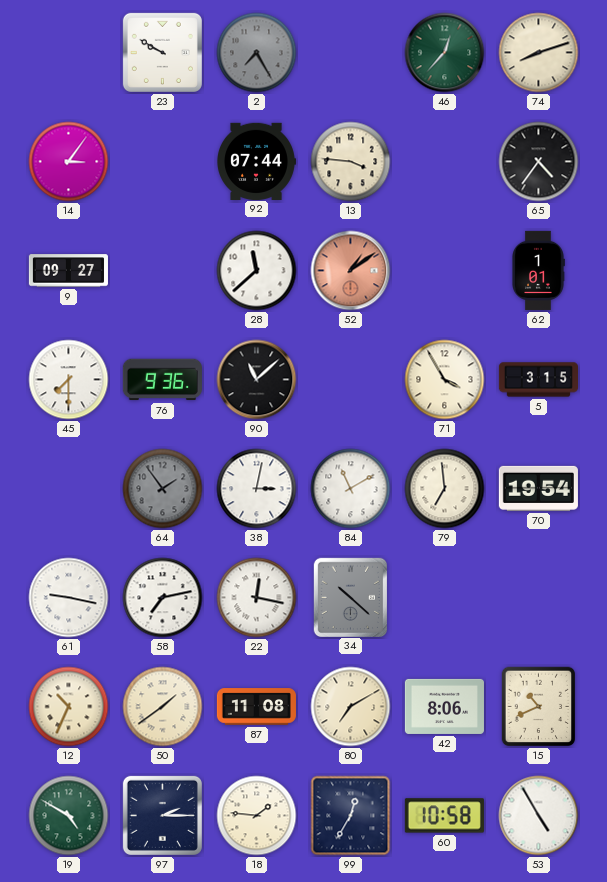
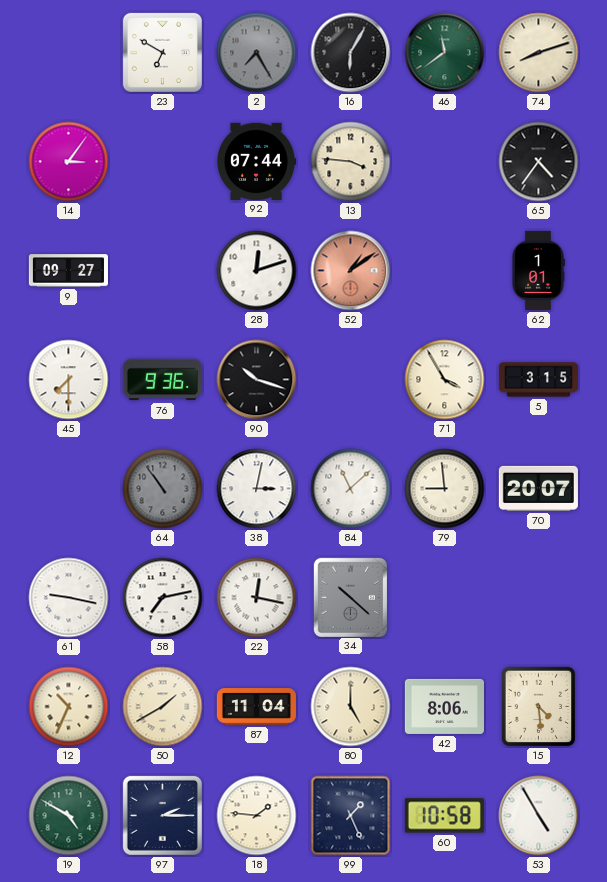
23: 9:50 -> 6:50 (162, 52)
16: none -> 6:05 (351, 53)
46: 12:37 -> 11:39 (445, 53)
28: 11:38 -> 12:12 (257, 271)
90: 11:08 -> 10:18 (257, 380)
64: 1:54 -> 10:54 (163, 489)
84: 11:10 -> 11:08 (351, 489)
79: 6:59 -> 8:59 (445, 489)
70: 19:54 -> 20:07 (538, 488)
50: 1:39 -> 1:40 (163, 707)
87: 11:08 -> 11:04 (256, 707)
80: 7:10 -> 5:00 (351, 707)
15: 10:41 -> 4:29 (539, 707)
99: 12:35 -> 1:26 (351, 816)
